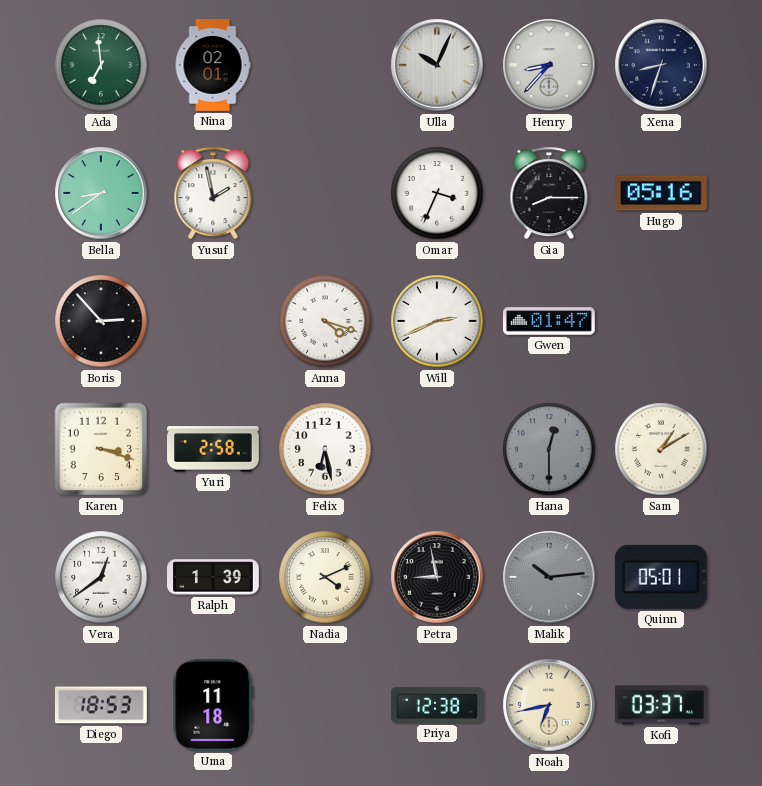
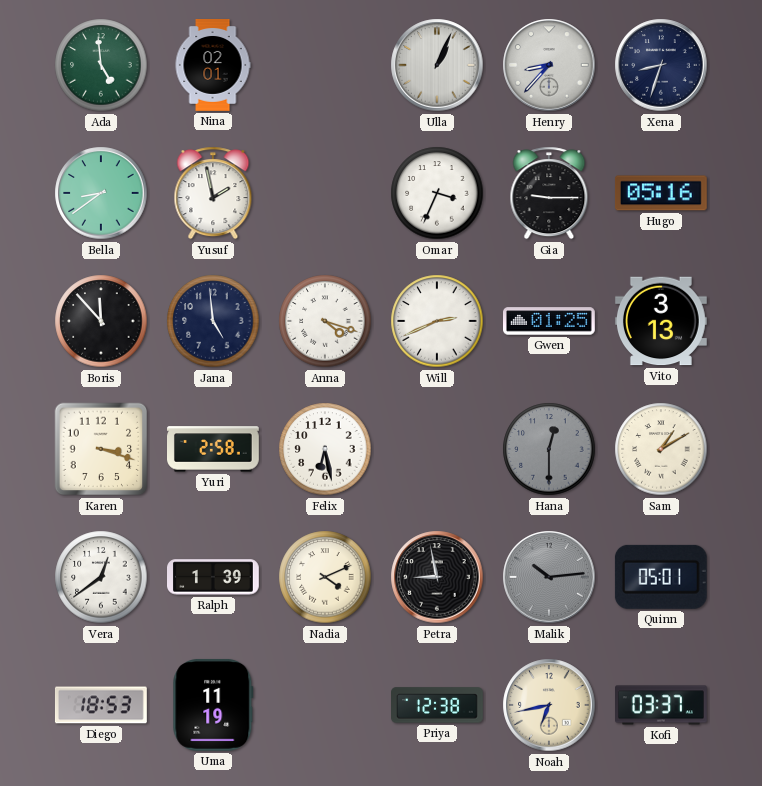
Ada: 6:59 -> 4:59 (101, 65)
Ulla: 10:04 -> 1:04 (437, 65)
Gia: 8:15 -> 9:15 (549, 193)
Boris: 2:53 -> 11:53 (101, 321)
Jana: none -> 4:59 (213, 321)
Gwen: 01:47 -> 01:25 (550, 321)
Vito: none -> 3:13 (661, 321)
Uma: 11:18 -> 11:19 (213, 705)
